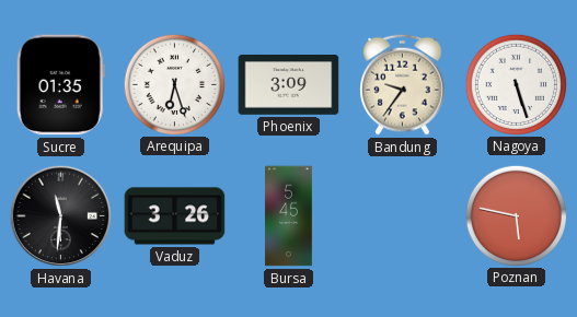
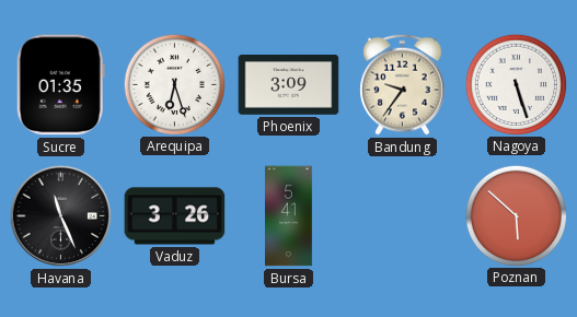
Havana: 11:31 -> 11:26 (61, 216)
Bursa: 5:45 -> 5:41 (289, 216)
Poznan: 5:47 -> 5:52 (516, 215)
